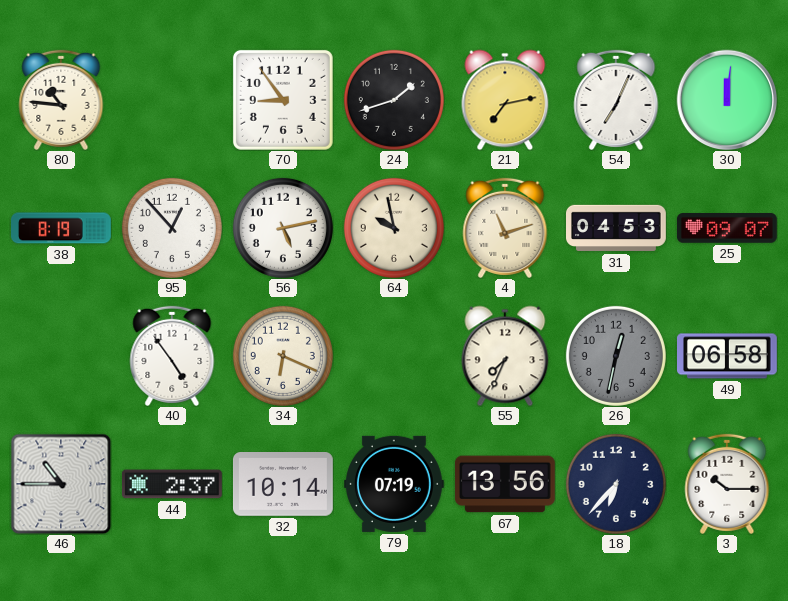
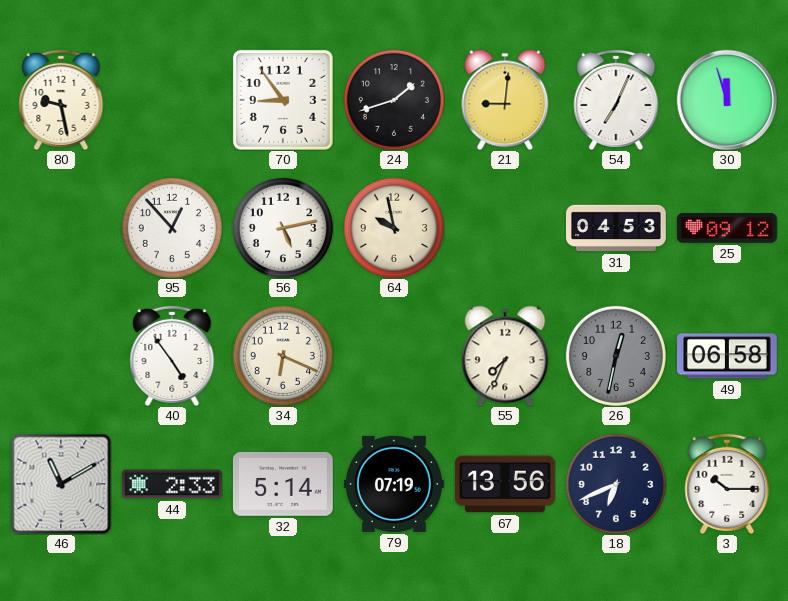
80: 10:46 -> 9:28 (61, 100)
21: 7:13 -> 9:01 (505, 100)
30: 12:01 -> 11:57 (727, 100)
38: 8:19 -> none (62, 228)
4: 11:12 -> none (505, 228)
25: 09:07 -> 09:12 (727, 229)
46: 10:45 -> 11:10 (61, 484)
44: 2:37 -> 2:33 (172, 484)
32: 10:14 -> 5:14 (283, 485)
18: 6:37 -> 6:41 (616, 484)
